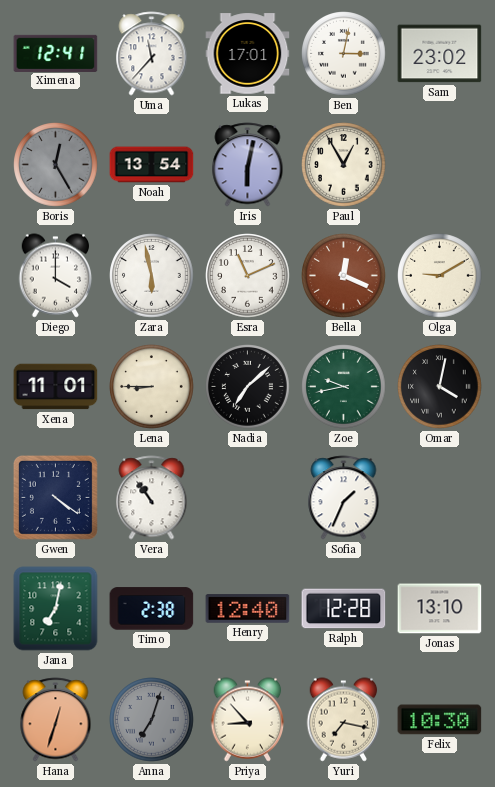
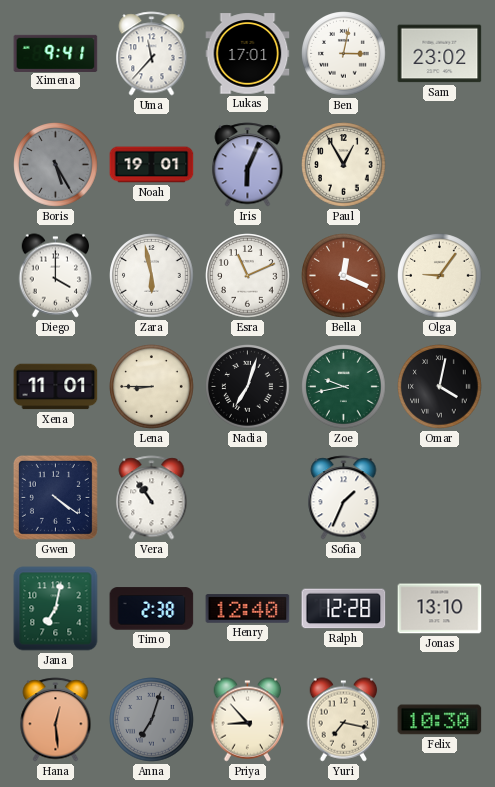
Ximena: 12:41 -> 9:41 (56, 53)
Boris: 12:25 -> 5:25 (56, 165)
Noah: 13:54 -> 19:01 (152, 165)
Iris: 6:02 -> 6:04 (248, 165)
Olga: 9:10 -> 9:06 (440, 276)
Nadia: 7:08 -> 7:03 (248, 387)
Hana: 12:33 -> 12:29 (56, 720)
